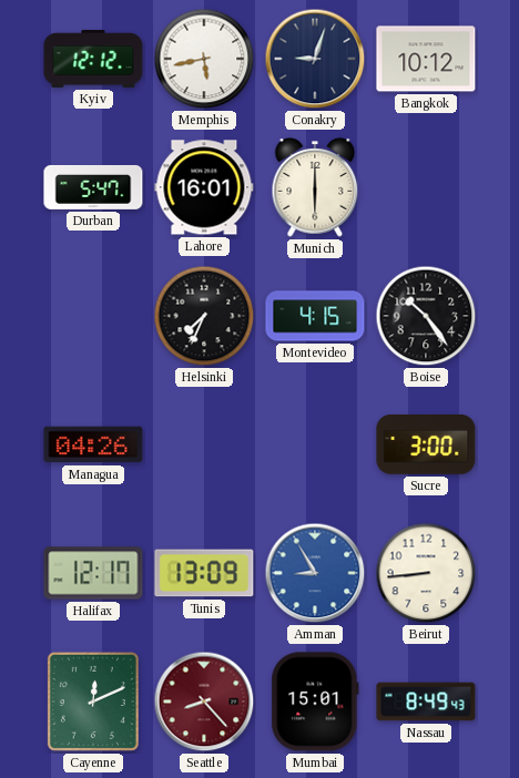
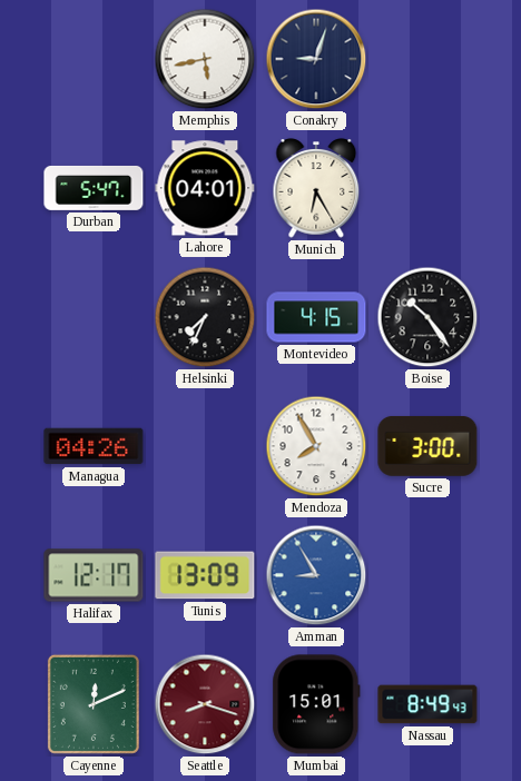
Kyiv: 12:12 -> none (93, 59)
Bangkok: 10:12 -> none (426, 59)
Lahore: 16:01 -> 04:01 (205, 188)
Munich: 6:00 -> 6:25 (316, 188)
Mendoza: none -> 7:55 (316, 446)
Beirut: 8:44 -> none (426, 573)
Seattle: 8:23 -> 8:18 (205, 704)
